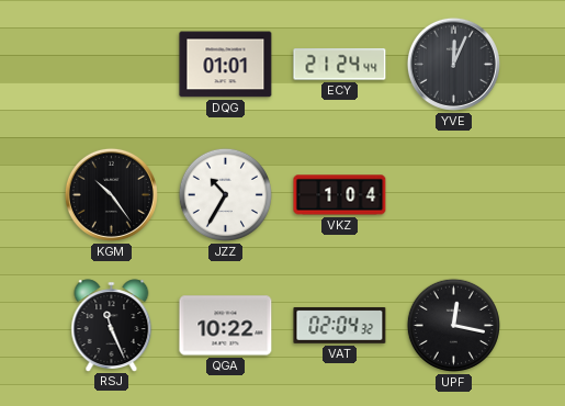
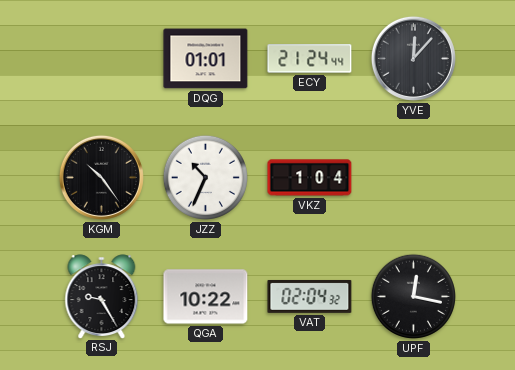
YVE: 12:04 -> 12:07 (413, 58)
JZZ: 10:35 -> 10:34 (205, 177)
RSJ: 11:26 -> 9:25 (102, 296)
